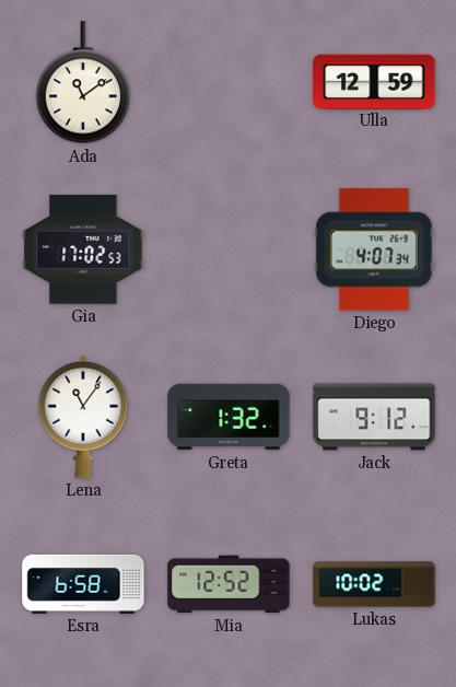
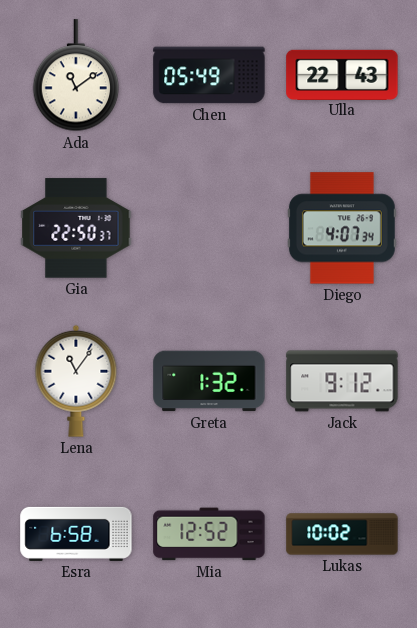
Chen: none -> 05:49 (209, 75)
Ulla: 12:59 -> 22:43 (342, 74)
Gia: 17:02 -> 22:50 (76, 228)
